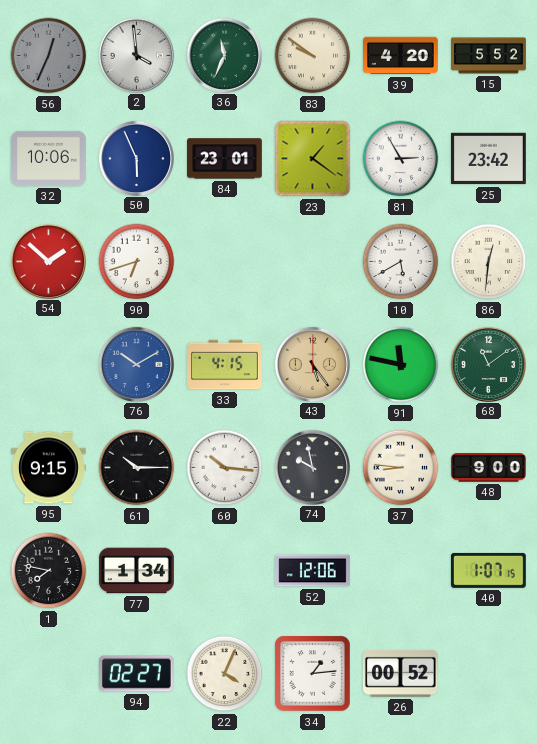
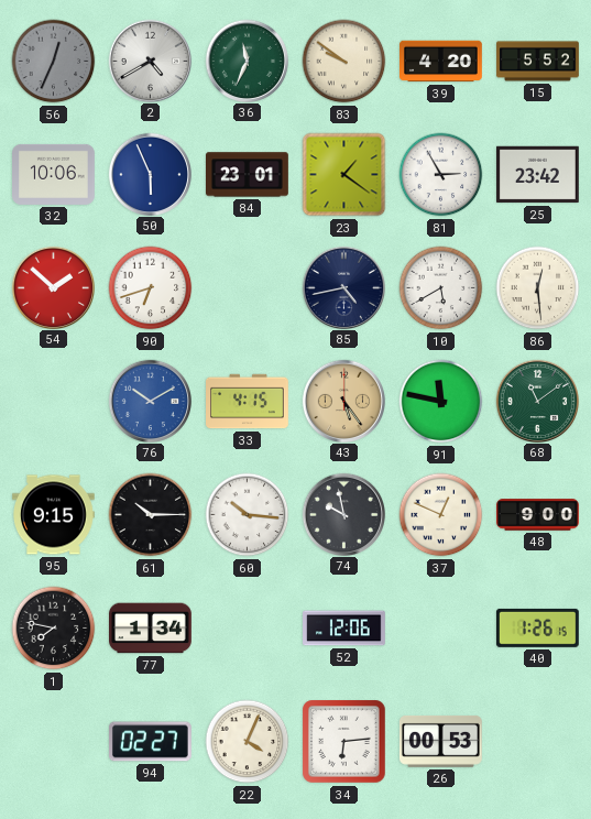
2: 3:59 -> 4:40 (150, 61)
85: none -> 4:43 (343, 287)
86: 12:31 -> 12:29 (538, 288)
37: 8:46 -> 12:49 (441, 515)
40: 1:07 -> 1:26 (537, 627)
34: 1:14 -> 6:14 (344, 742)
26: 00:52 -> 00:53 (440, 741)
